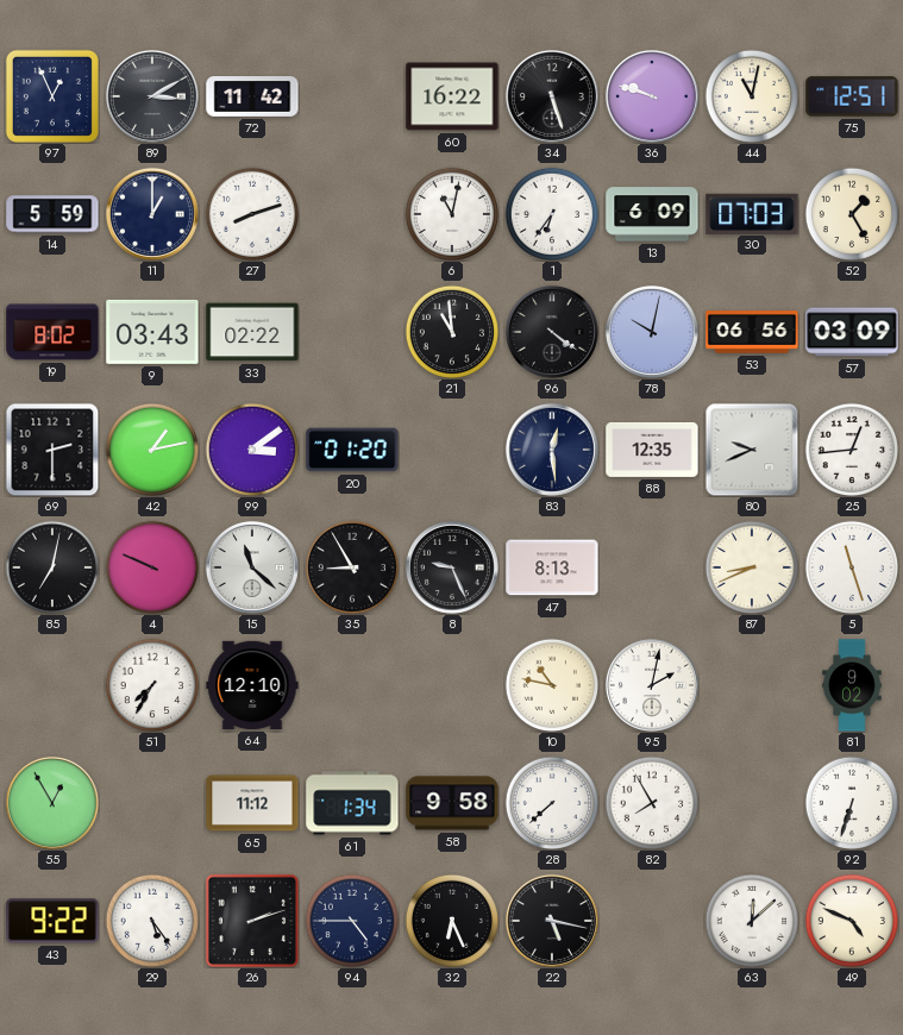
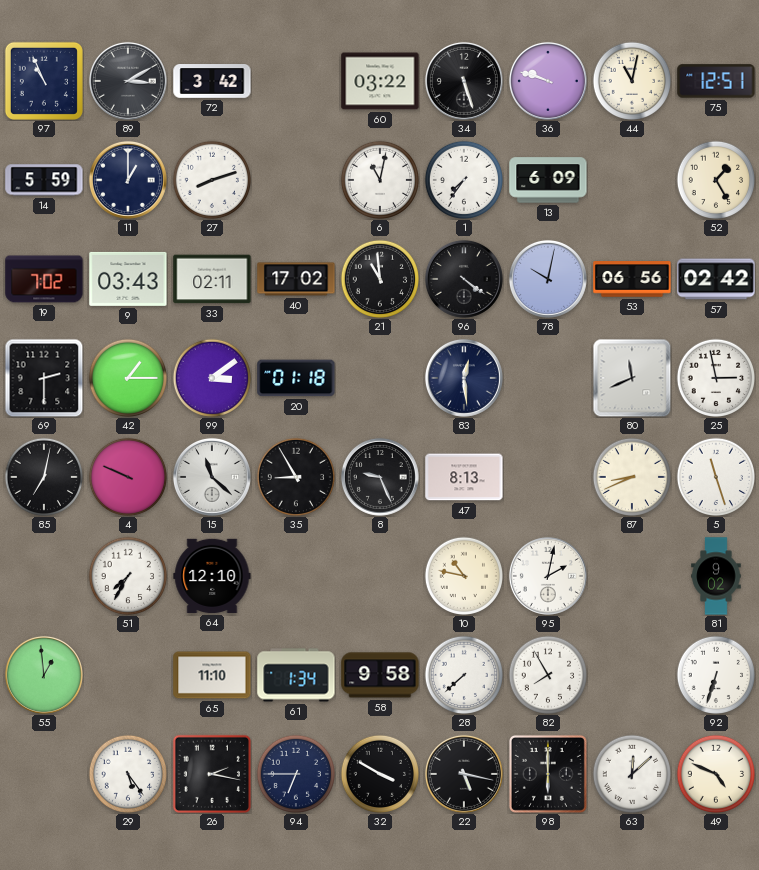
97: 12:56 -> 10:56 (44, 81)
72: 11:42 -> 3:42 (212, 82)
60: 16:22 -> 03:22 (380, 81)
1: 6:36 -> 7:36 (463, 179)
30: 07:03 -> none (752, 213)
19: 8:02 -> 7:02 (44, 279)
33: 02:22 -> 02:11 (212, 279)
40: none -> 17:02 (296, 279)
57: 03:09 -> 02:42 (716, 279)
42: 1:13 -> 1:15 (127, 377)
20: 01:20 -> 01:18 (296, 378)
88: 12:35 -> none (652, 450)
80: 9:41 -> 11:41 (632, 378)
25: 12:44 -> 2:58 (715, 377)
55: 12:55 -> 12:59 (44, 675)
65: 11:12 -> 11:10 (212, 675)
43: 9:22 -> none (52, 921)
26: 2:12 -> 2:17 (211, 773)
94: 4:45 -> 6:45 (295, 773)
32: 6:26 -> 3:50 (379, 773)
98: none -> 6:00 (548, 774)
